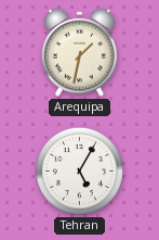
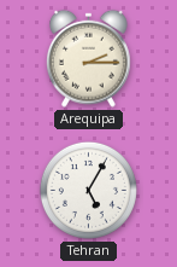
Arequipa: 1:32 -> 2:15 (88, 58)
